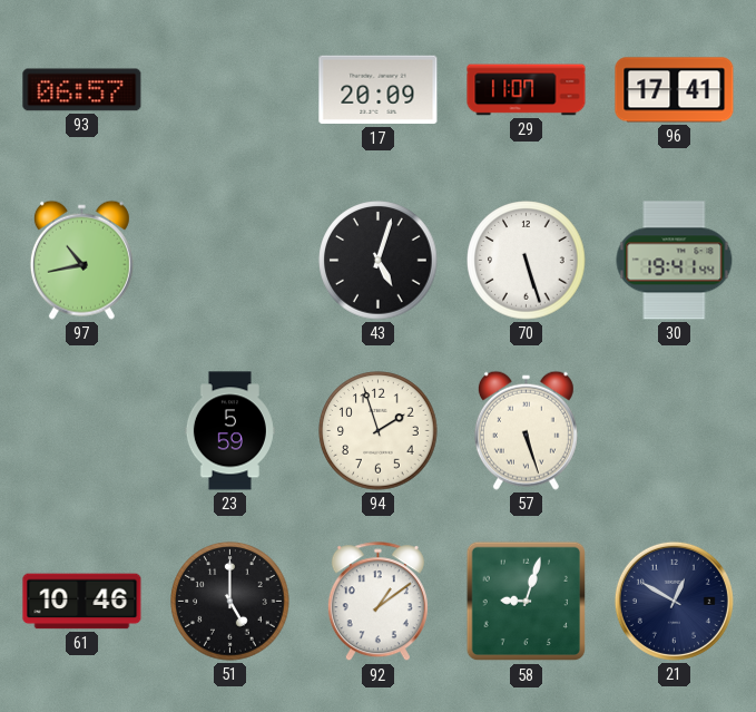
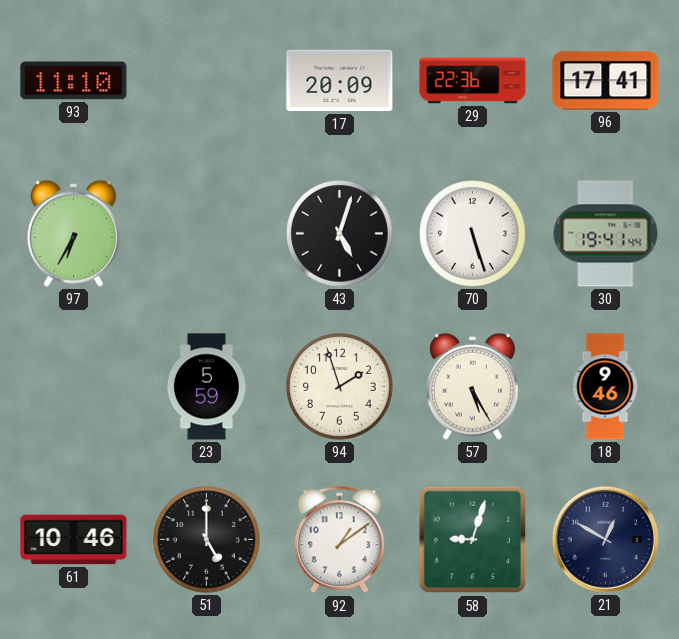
93: 06:57 -> 11:10 (74, 81)
29: 11:07 -> 22:36 (473, 81)
97: 10:43 -> 6:35 (73, 233)
57: 5:27 -> 5:25 (472, 386)
18: none -> 9:46 (605, 387)
